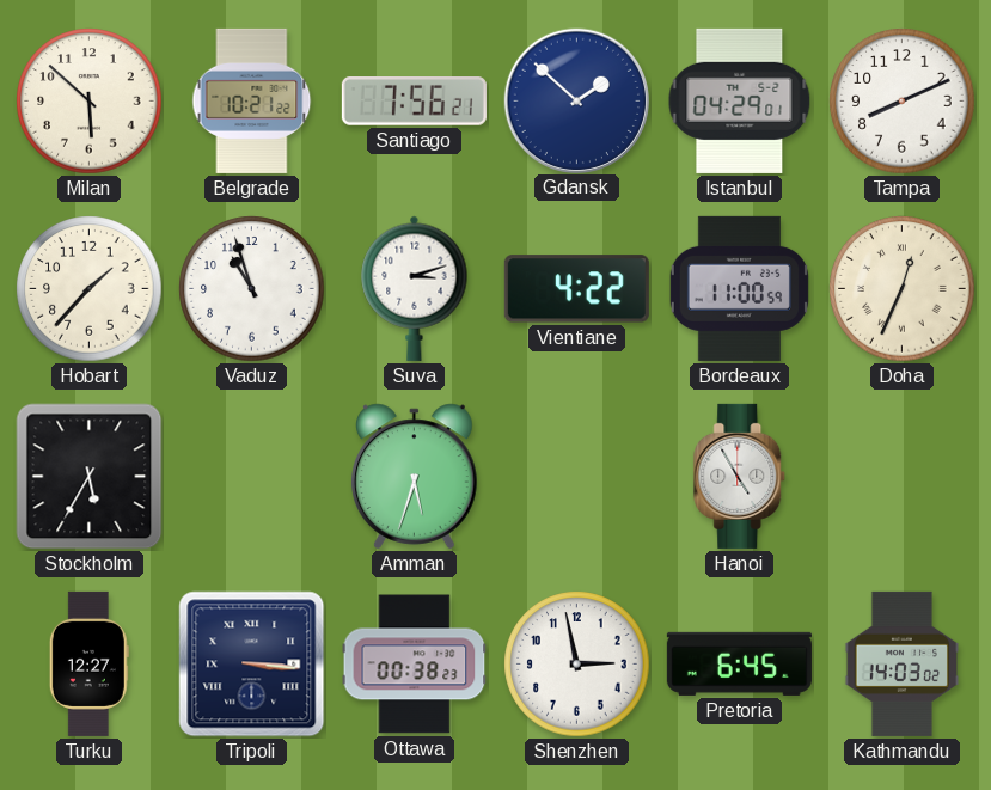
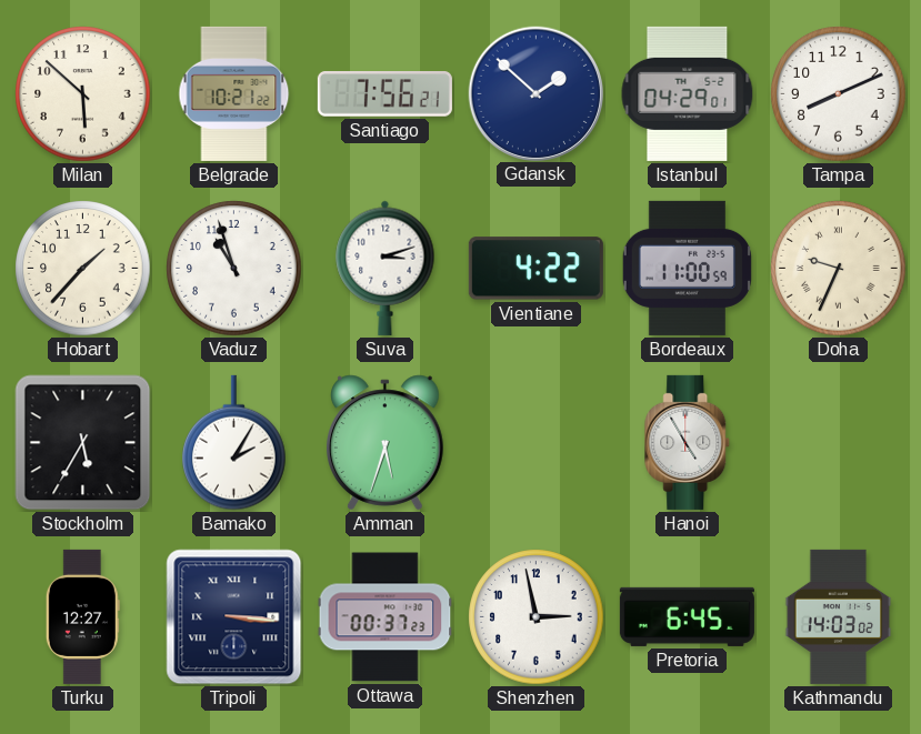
Doha: 12:34 -> 9:34 (839, 269)
Bamako: none -> 2:05 (234, 443)
Ottawa: 00:38 -> 00:37 (386, 617)
